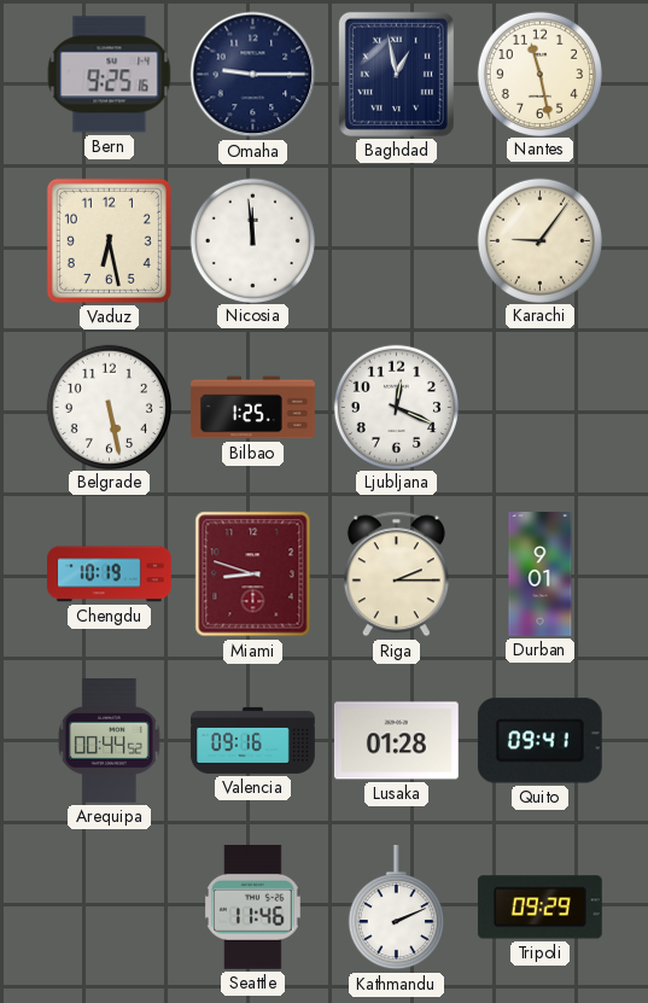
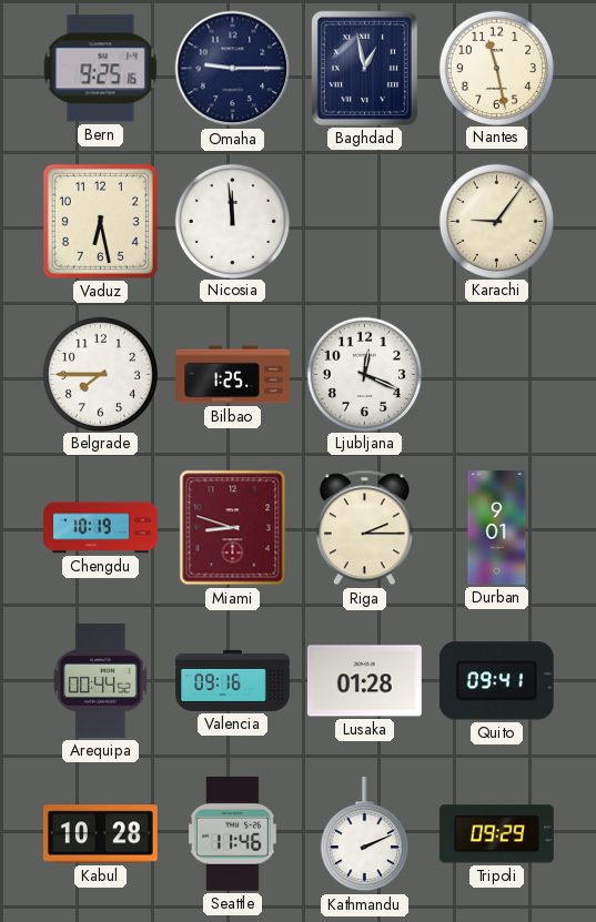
Belgrade: 5:28 -> 7:45 (100, 374)
Kabul: none -> 10:28 (100, 834)
